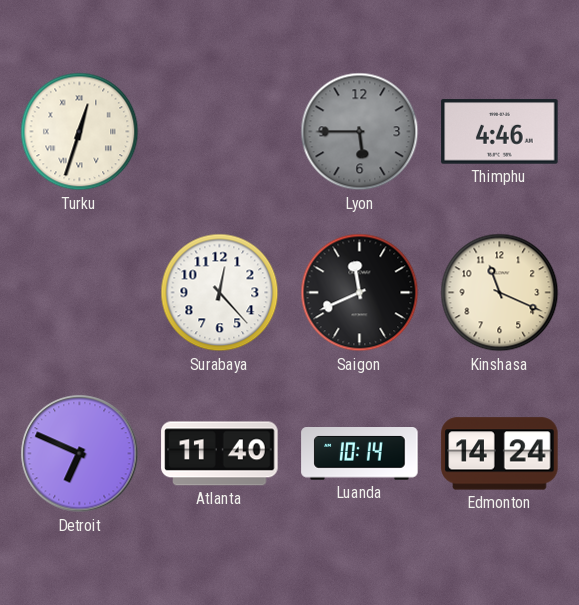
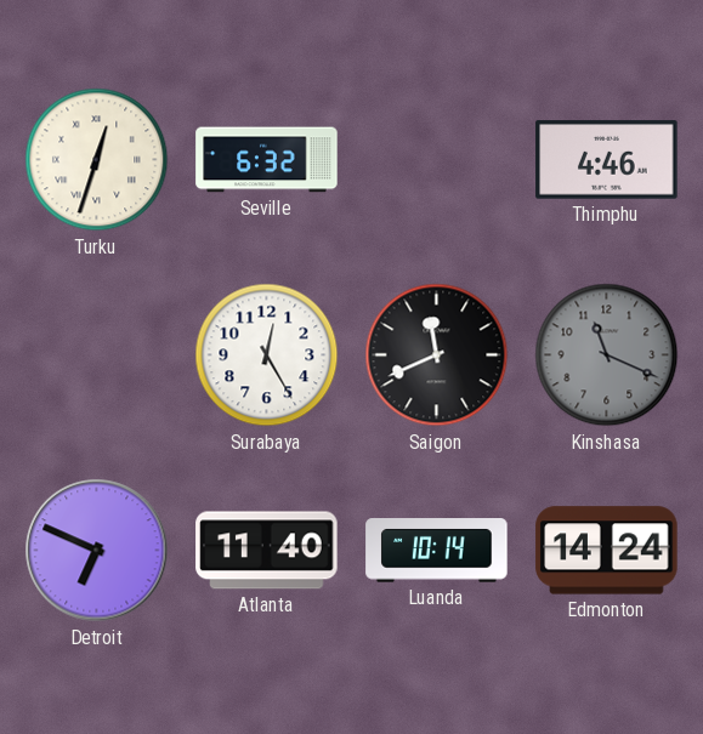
Seville: none -> 6:32 (267, 160)
Lyon: 5:45 -> none (360, 132)
Surabaya: 12:23 -> 12:25 (267, 355)
Kinshasa dial: cream -> grey (607, 355)
